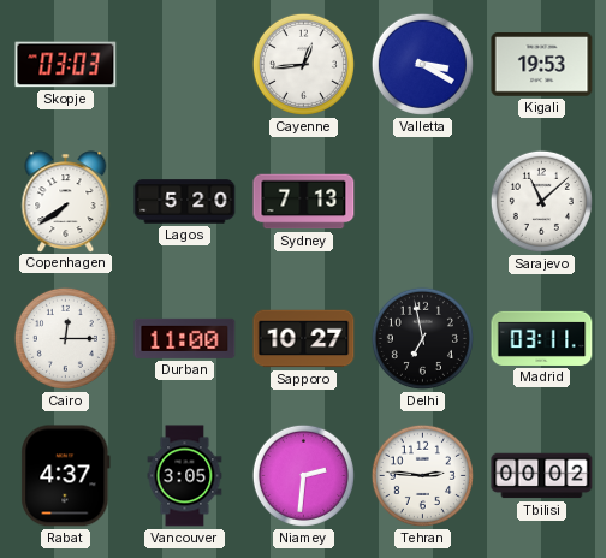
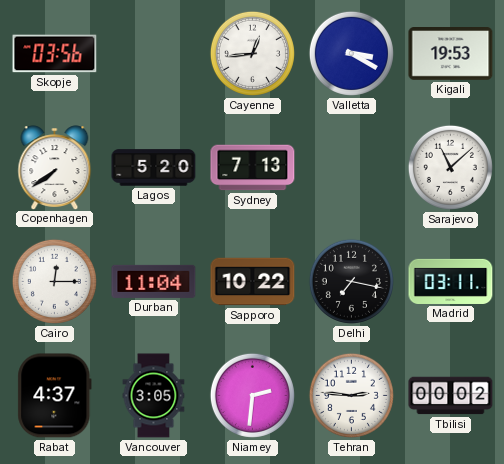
Skopje: 03:03 -> 03:56 (55, 54)
Durban: 11:00 -> 11:04 (154, 281)
Sapporo: 10:27 -> 10:22 (253, 282)
Delhi: 6:58 -> 7:17 (351, 281)
